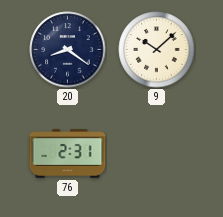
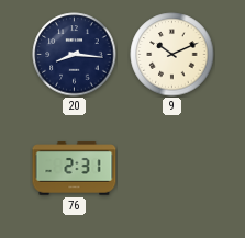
20: 8:21 -> 8:16 (75, 55)
9: 10:08 -> 10:11 (172, 55)
